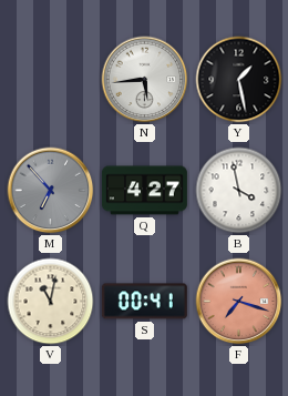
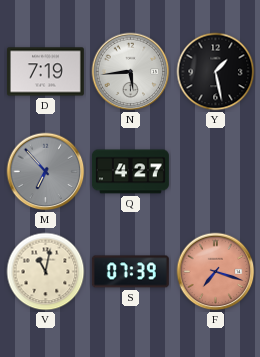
D: none -> 7:19 (45, 72)
B: 3:58 -> none (239, 191)
S: 00:41 -> 07:39 (130, 272)
